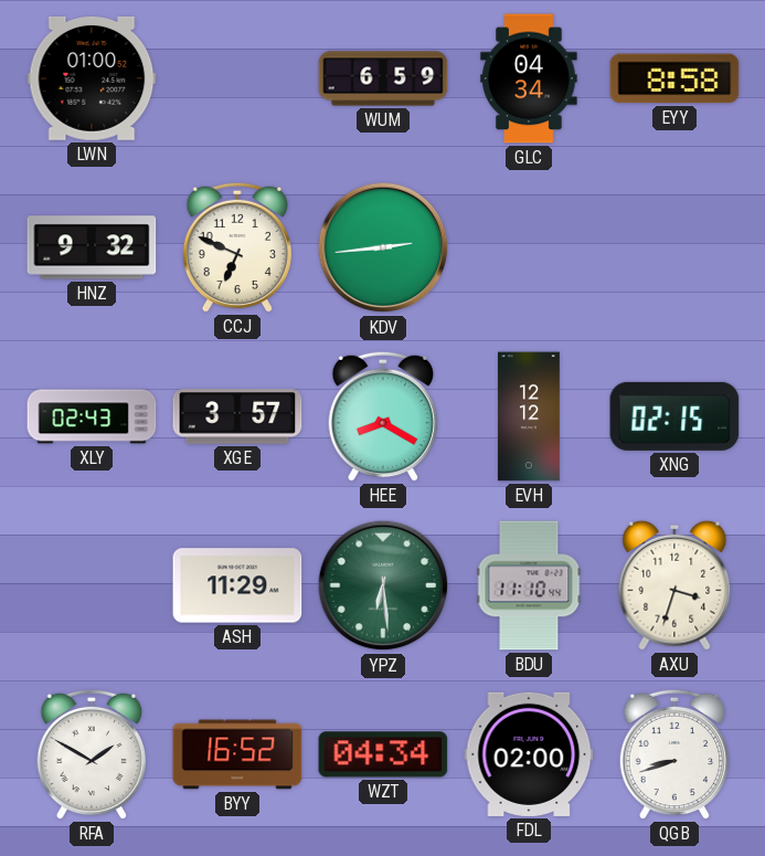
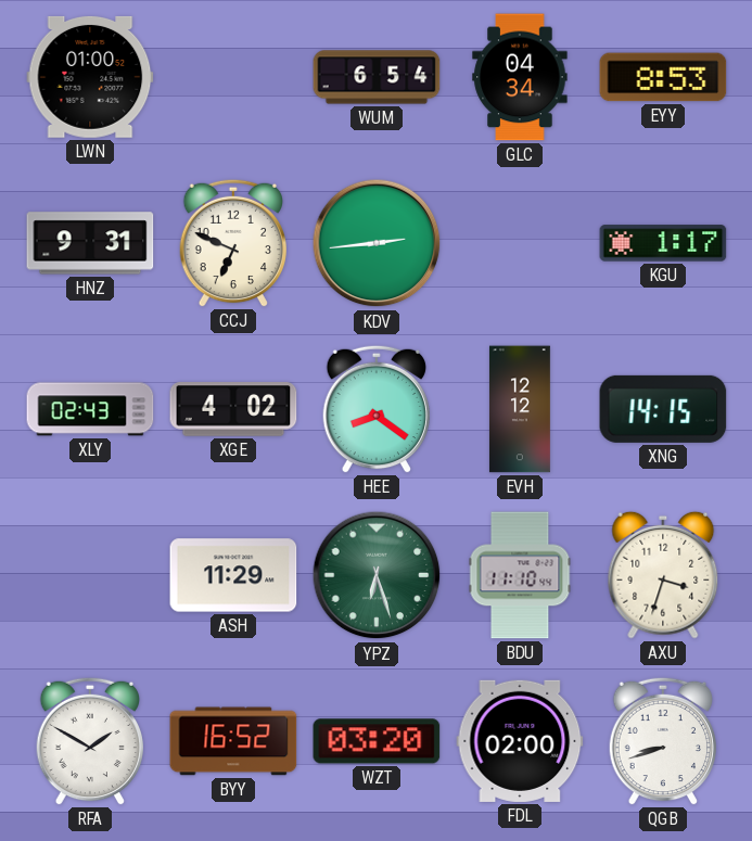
WUM: 6:59 -> 6:54 (377, 77)
EYY: 8:58 -> 8:53 (663, 77)
HNZ: 9:32 -> 9:31 (90, 243)
KGU: none -> 1:17 (663, 243)
XGE: 3:57 -> 4:02 (233, 409)
HEE: 8:20 -> 8:21 (375, 409)
XNG: 02:15 -> 14:15 (663, 409)
YPZ: 6:29 -> 6:27 (377, 575)
WZT: 04:34 -> 03:20 (377, 741)
